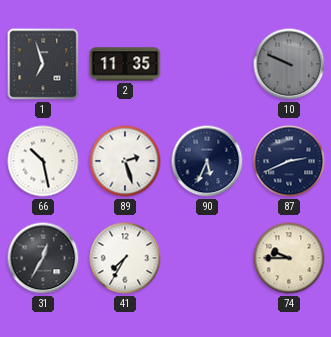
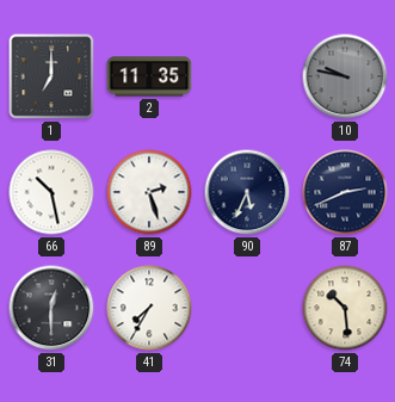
1: 6:57 -> 7:00 (51, 76)
10: 9:49 -> 9:47 (345, 76)
31: 12:35 -> 12:30 (51, 308)
74: 9:45 -> 10:29 (345, 308)
